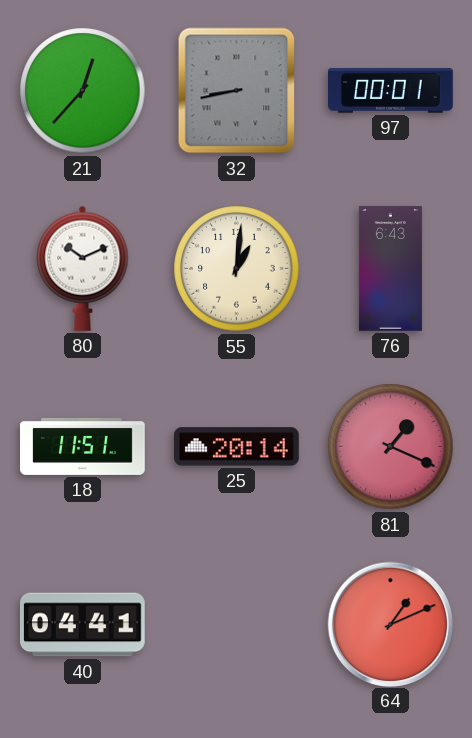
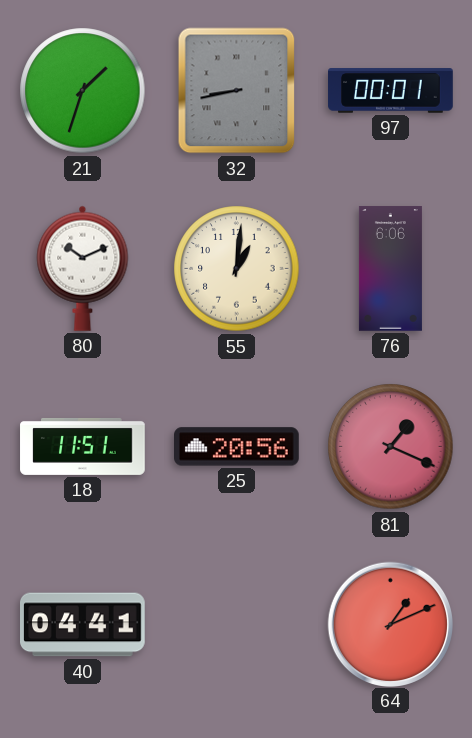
21: 12:37 -> 1:33 (83, 91)
76: 6:43 -> 6:06 (390, 269)
25: 20:14 -> 20:56 (237, 447)
